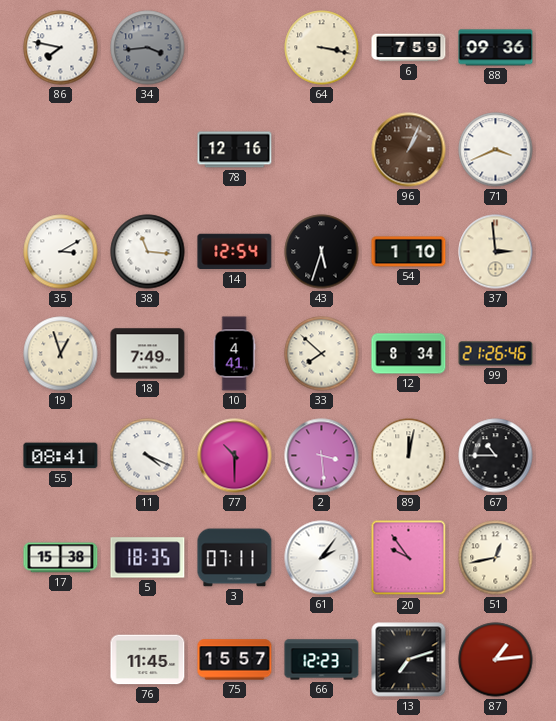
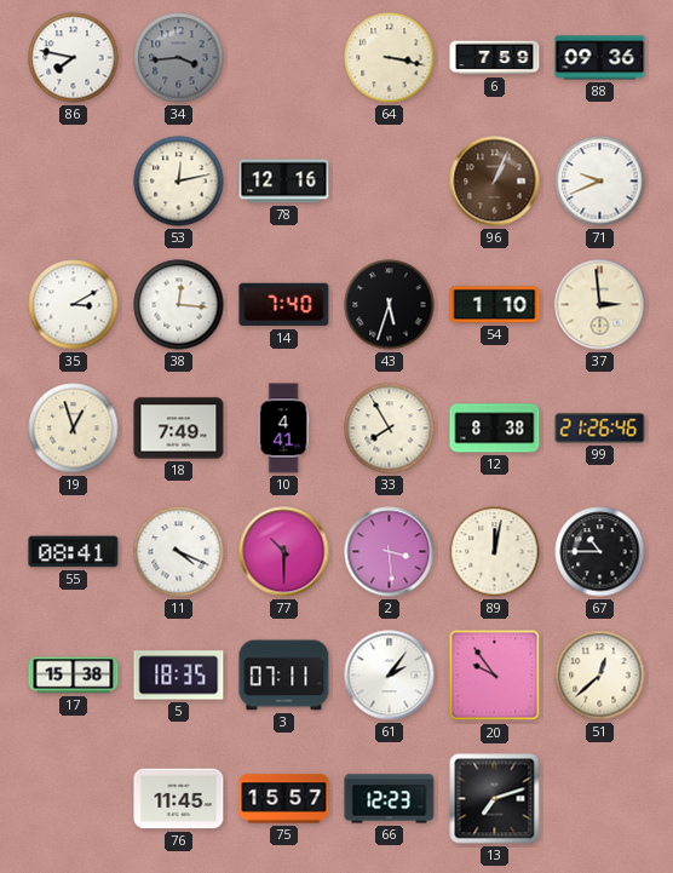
53: none -> 12:13 (179, 182)
71: 3:41 -> 9:41 (600, 182)
38: 11:16 -> 12:16 (179, 305)
14: 12:54 -> 7:40 (284, 305)
33: 7:52 -> 7:55 (390, 429)
12: 8:34 -> 8:38 (495, 429)
51: 12:43 -> 12:38 (600, 676)
87: 1:14 -> none (496, 660)
